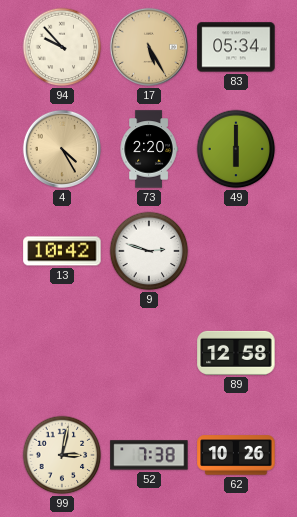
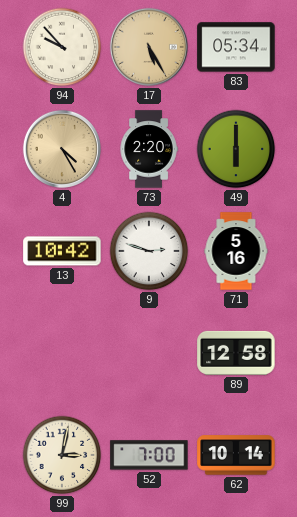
71: none -> 5:16 (236, 251)
52: 7:38 -> 7:00 (149, 455)
62: 10:26 -> 10:14 (236, 455)
